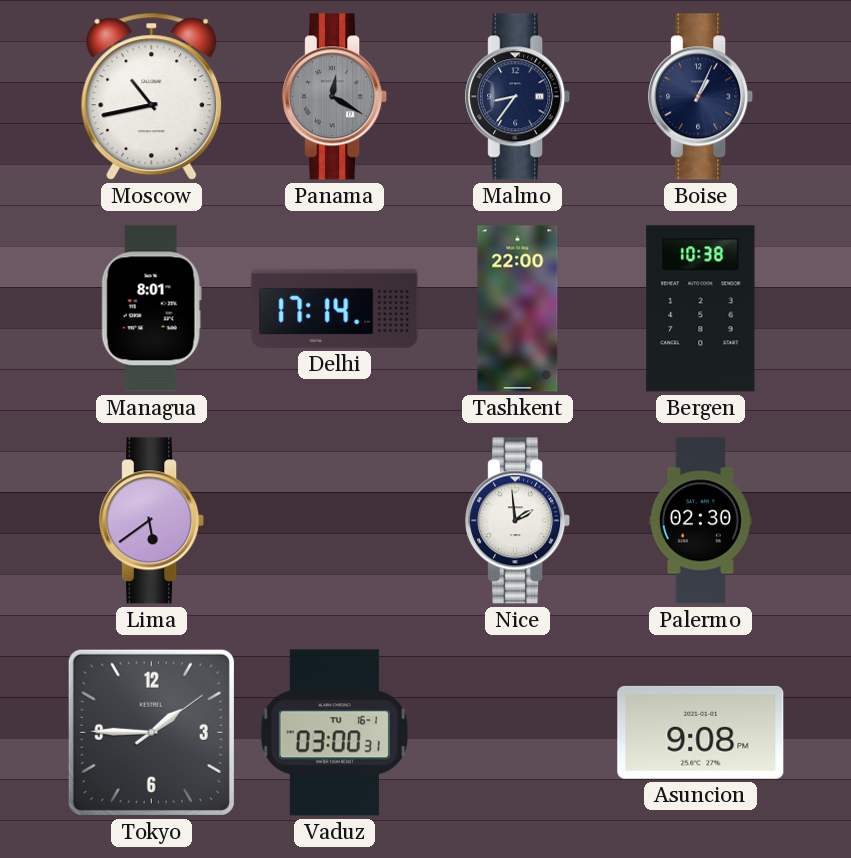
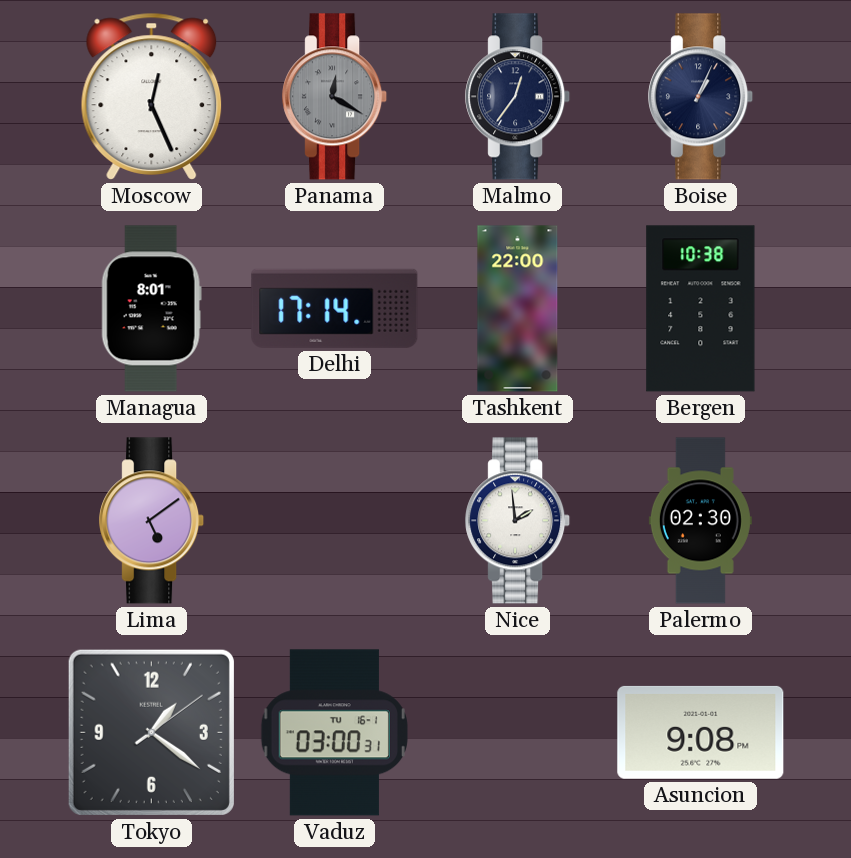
Moscow: 10:43 -> 12:26 (152, 96)
Malmo: 8:36 -> 12:36 (518, 97)
Lima: 5:39 -> 5:09 (152, 521)
Tokyo: 1:45 -> 1:21 (151, 732)
